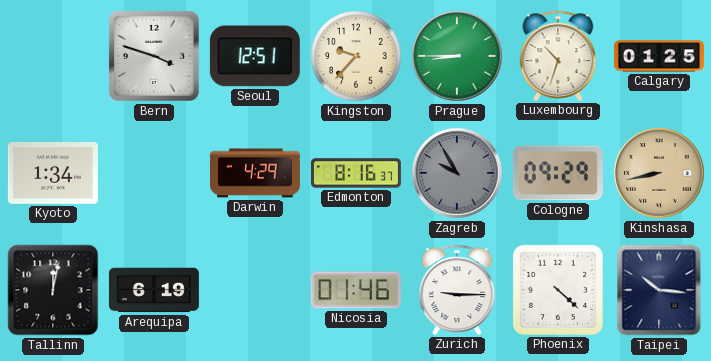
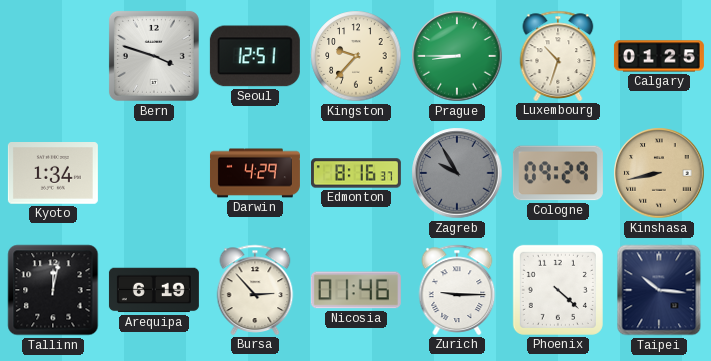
Bursa: none -> 2:53 (255, 290)
